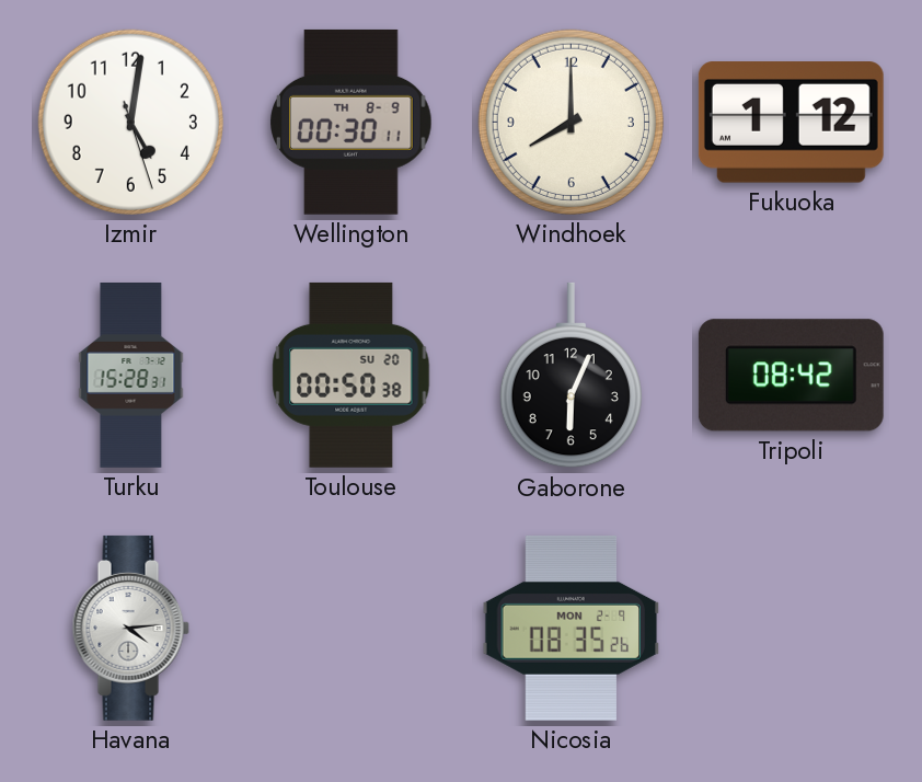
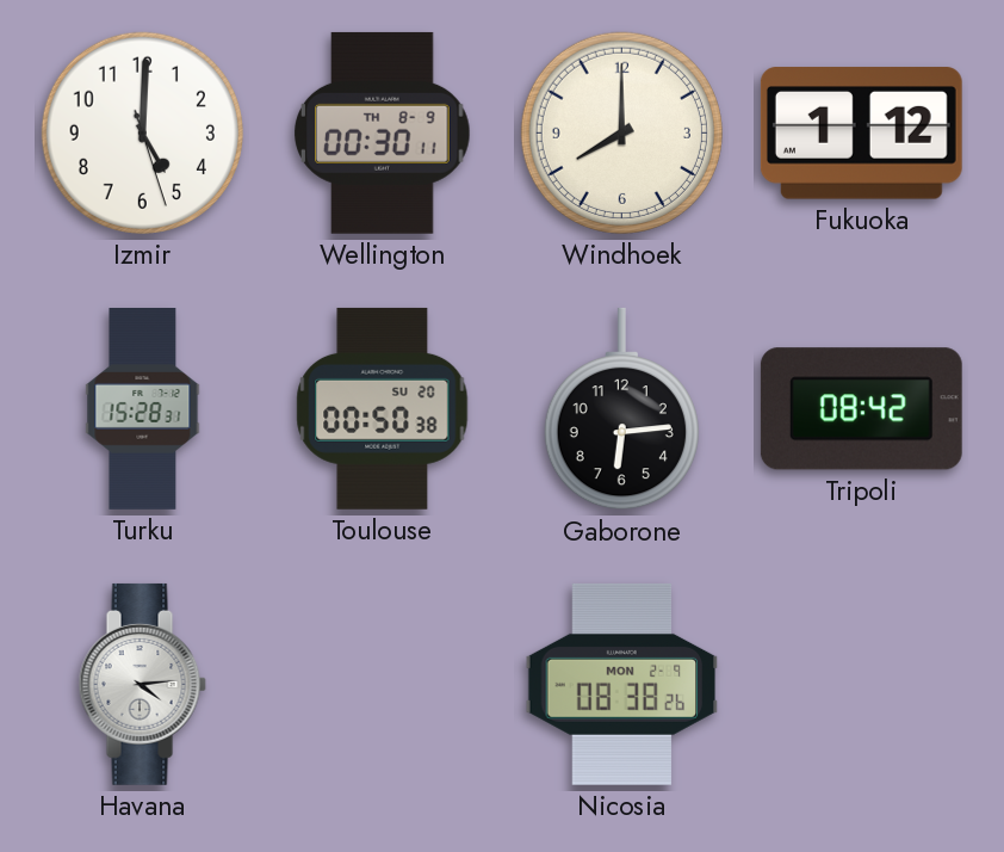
Izmir: 5:01 -> 5:00 (142, 132)
Gaborone: 6:04 -> 6:14 (621, 409)
Nicosia: 08:35 -> 08:38 (622, 684)
